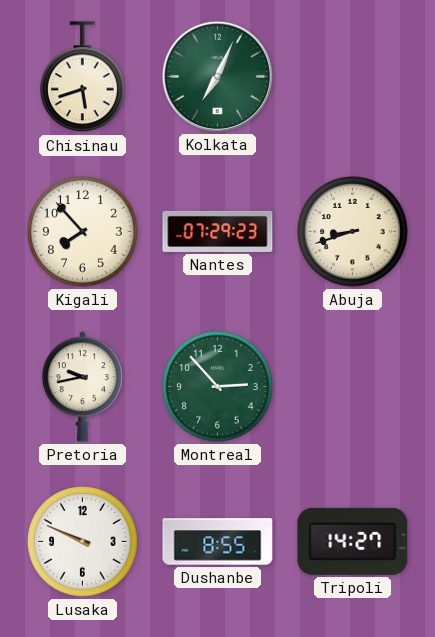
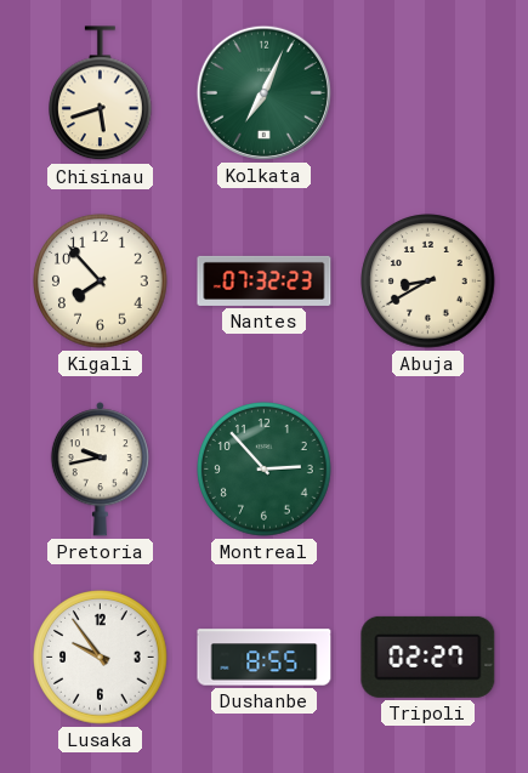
Nantes: 07:29 -> 07:32 (265, 280)
Abuja: 8:42 -> 8:40 (428, 282)
Lusaka: 9:49 -> 9:54 (101, 658)
Tripoli: 14:27 -> 02:27 (428, 657)
